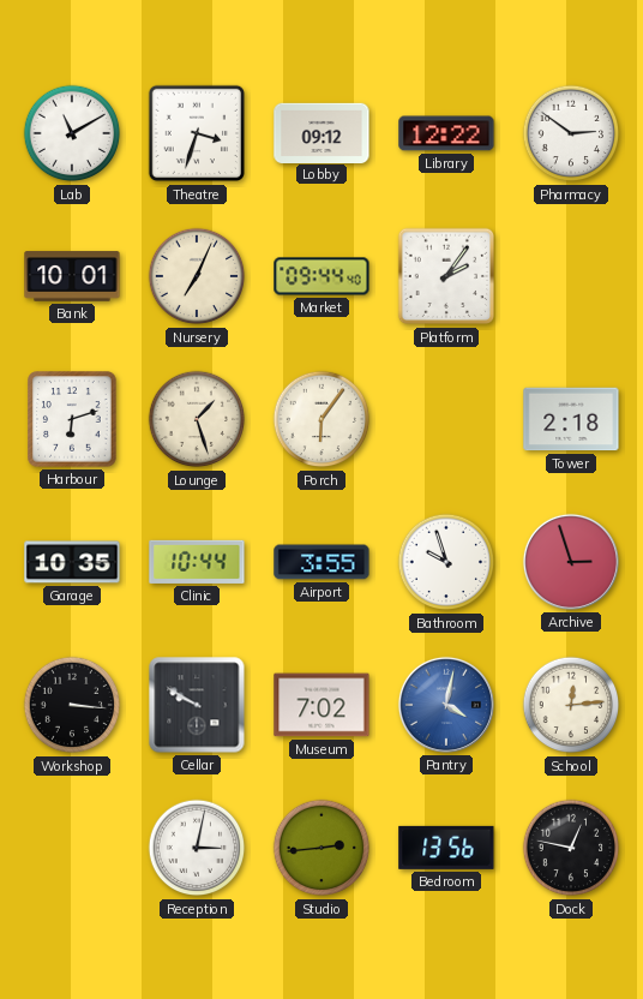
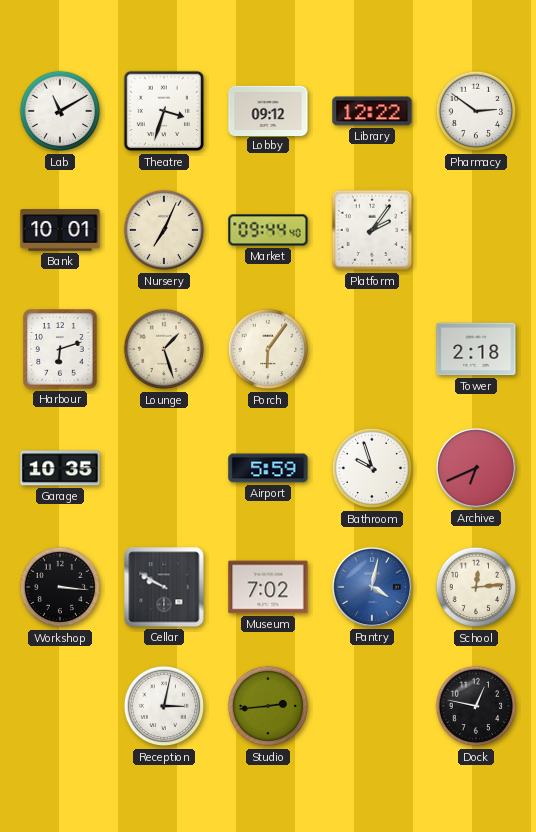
Clinic: 10:44 -> none (197, 562)
Airport: 3:55 -> 5:59 (268, 468)
Archive: 2:57 -> 6:41 (476, 468)
Bedroom: 13:56 -> none (446, 848)
